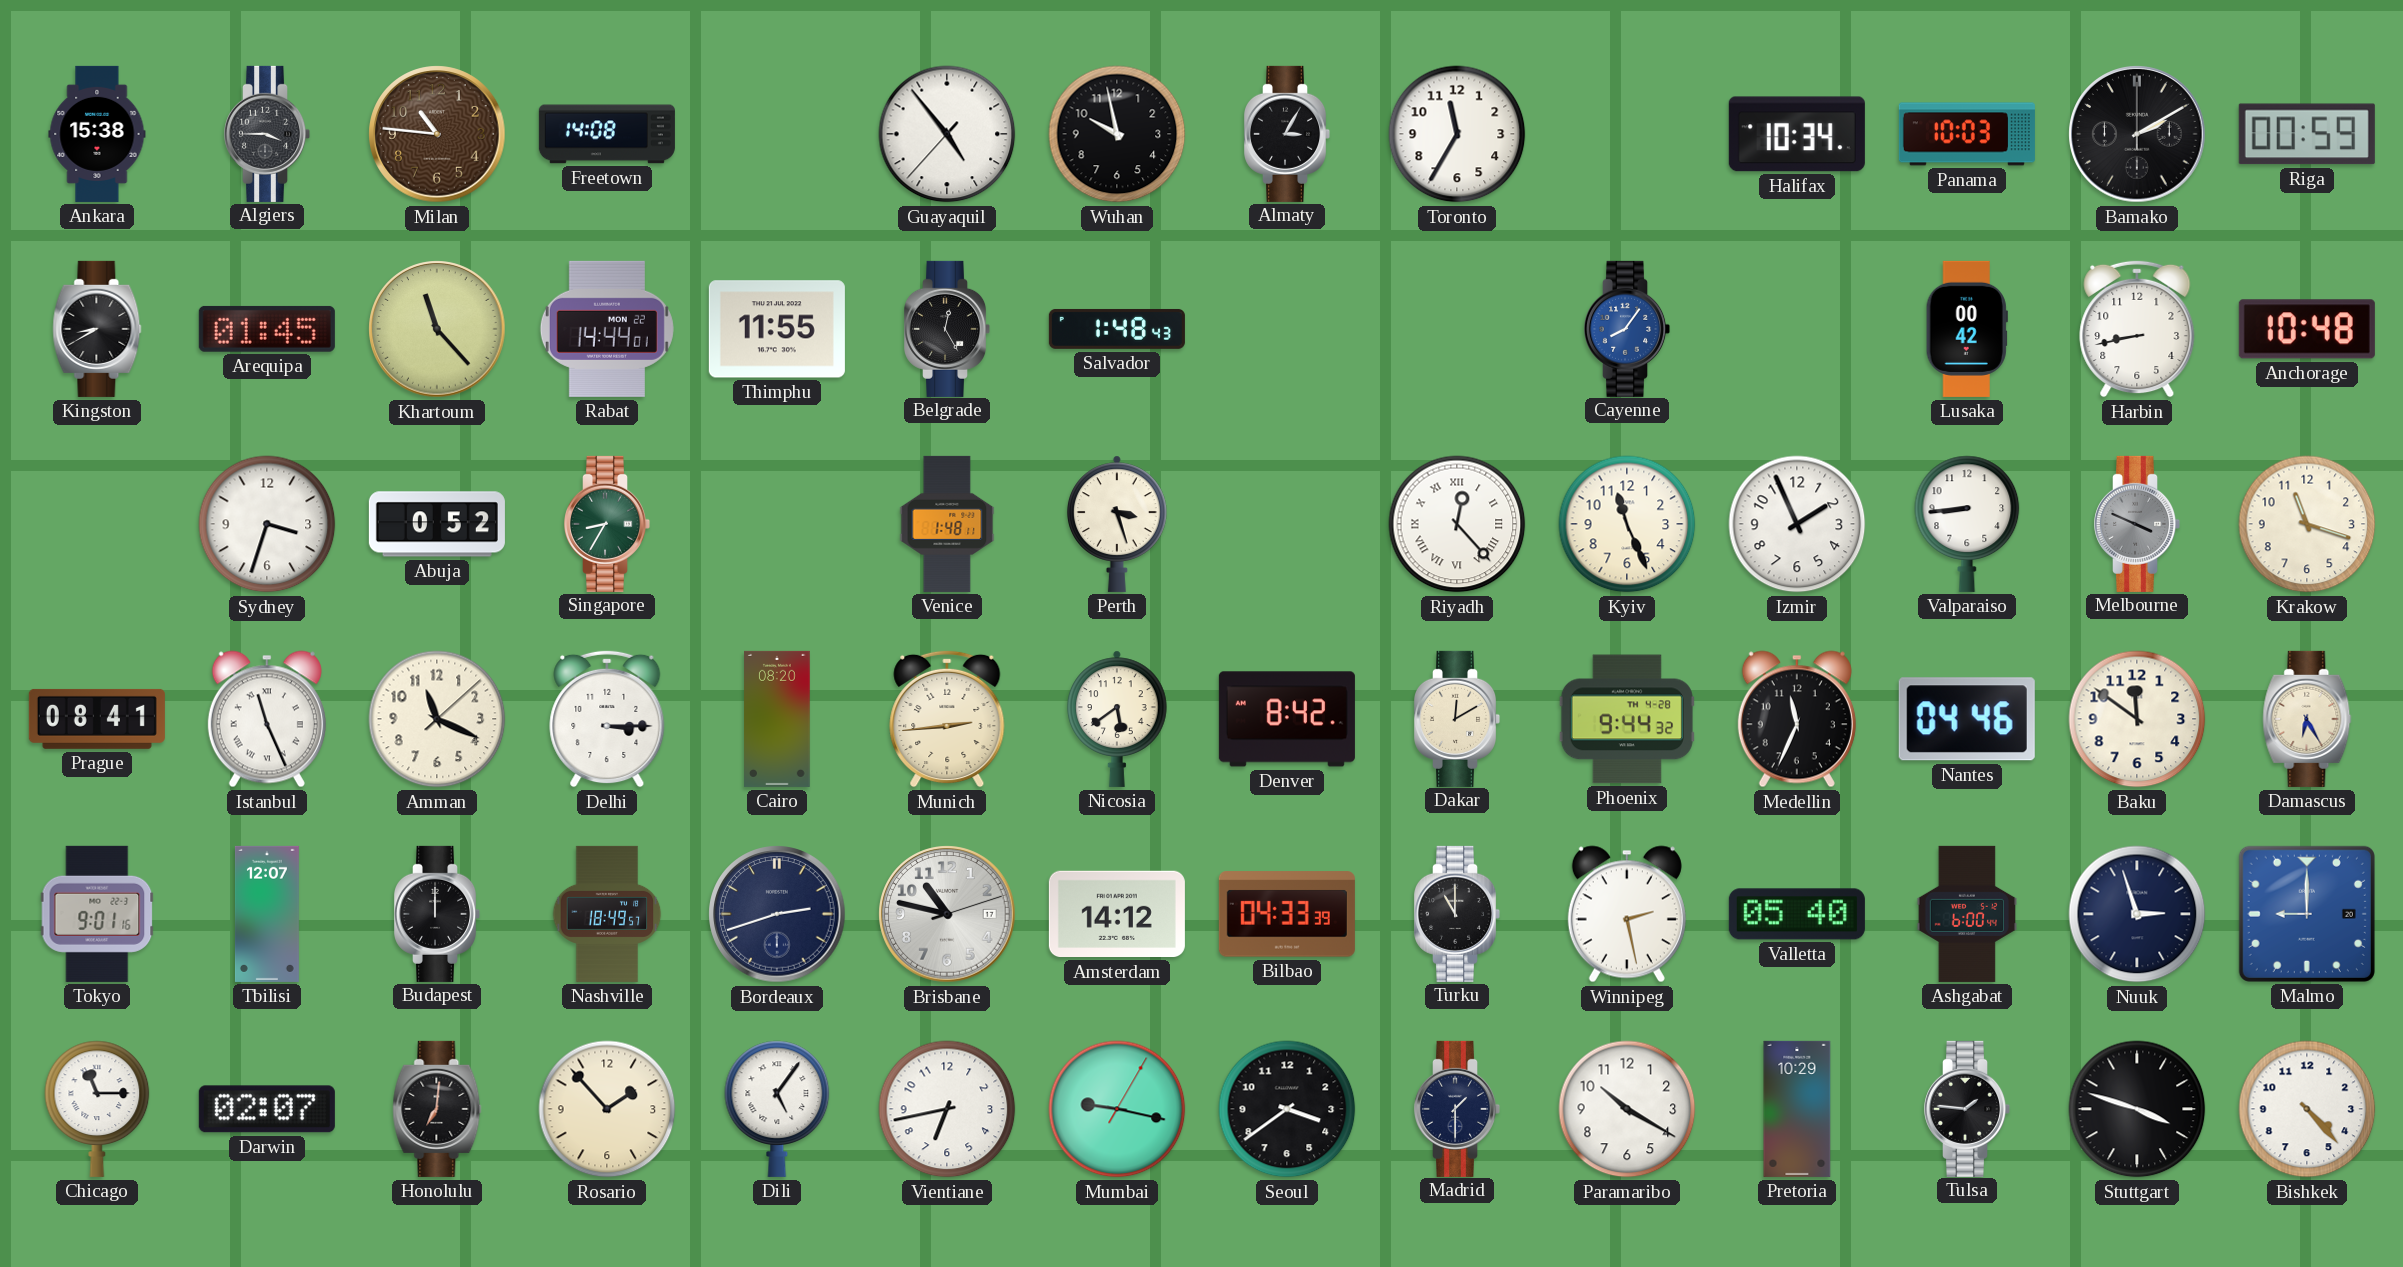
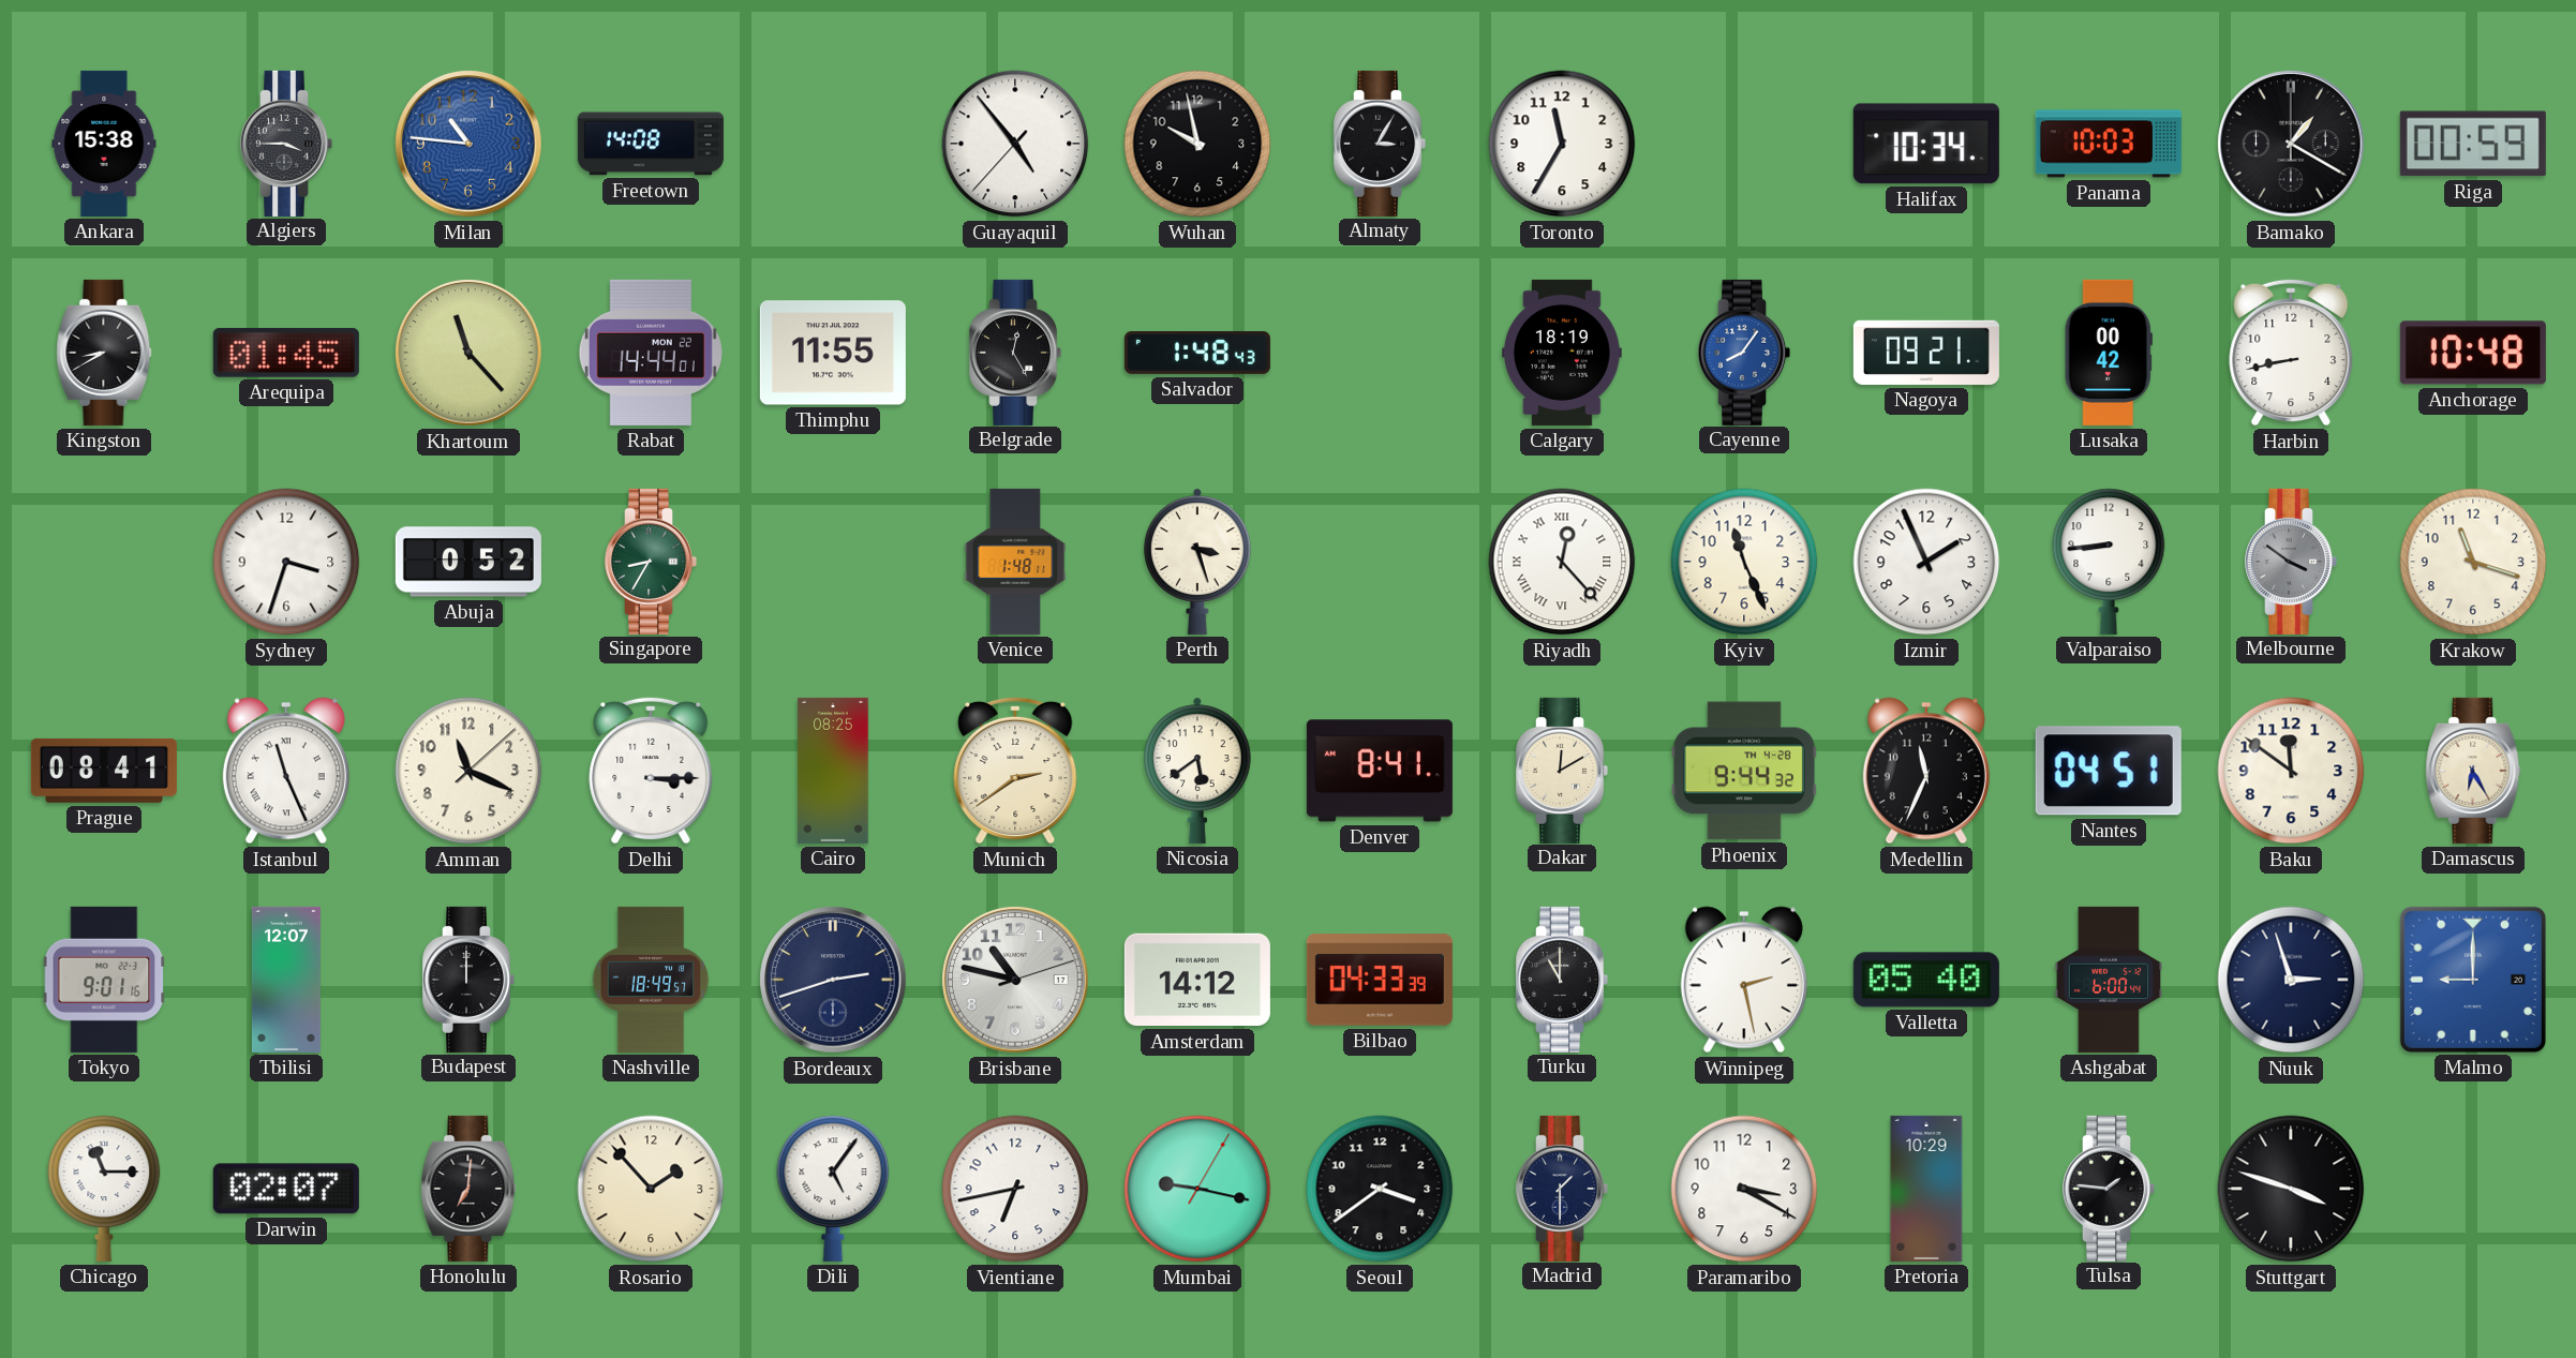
Milan dial: brown -> blue (468, 144)
Bamako: 2:10 -> 1:20 (2291, 144)
Calgary: none -> 18:19 (1563, 353)
Nagoya: none -> 09:21 (1926, 353)
Melbourne: 3:49 -> 3:51 (2292, 562)
Cairo: 08:20 -> 08:25 (833, 771)
Munich: 2:44 -> 2:39 (1015, 771)
Denver: 8:42 -> 8:41 (1380, 771)
Nantes: 04:46 -> 04:51 (2109, 771)
Paramaribo: 10:20 -> 3:20 (1744, 1189)
Bishkek: 4:23 -> none (2307, 1109)
